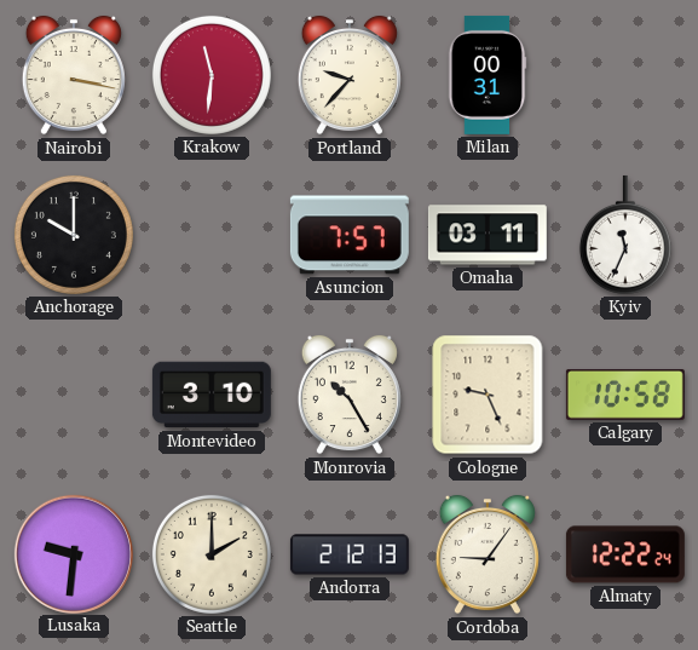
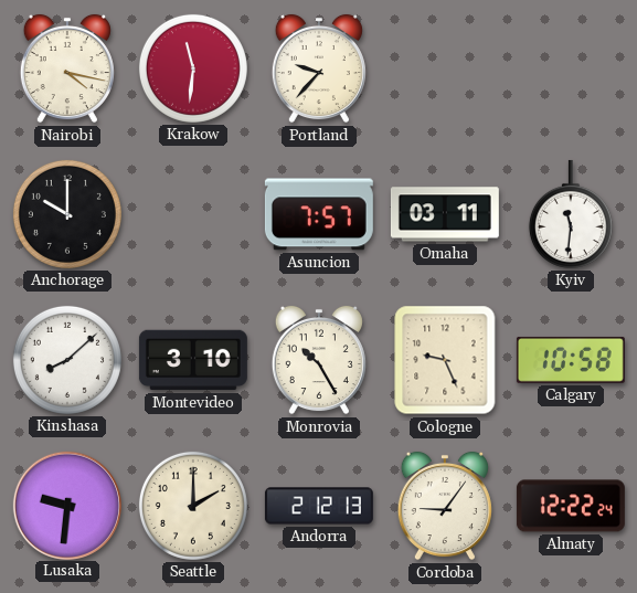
Nairobi: 3:17 -> 4:17 (67, 68)
Milan: 00:31 -> none (488, 75)
Kyiv: 11:34 -> 11:31 (571, 214)
Kinshasa: none -> 8:08 (67, 360)
